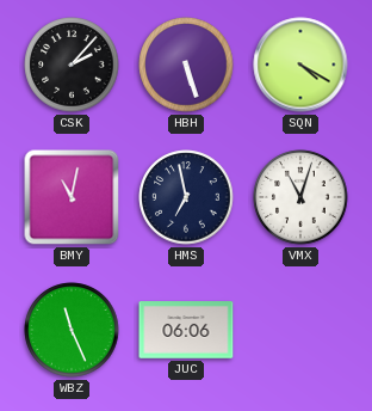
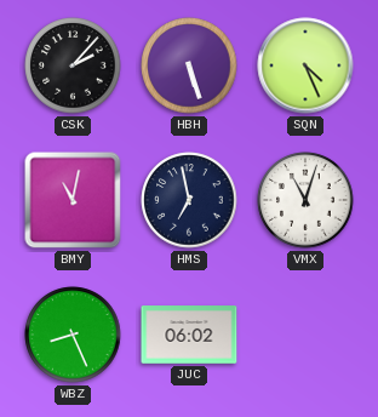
SQN: 4:20 -> 4:26 (305, 65)
WBZ: 11:26 -> 8:26 (73, 335)
JUC: 06:06 -> 06:02 (189, 335)
